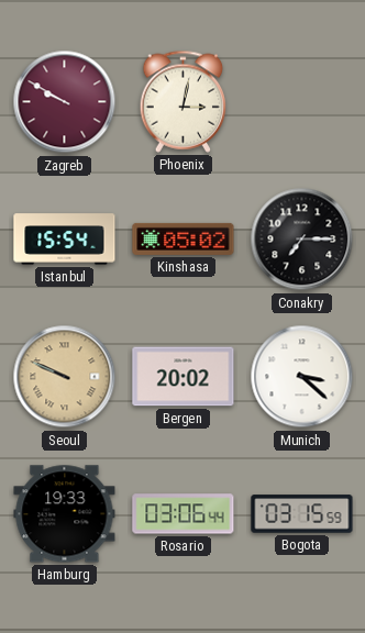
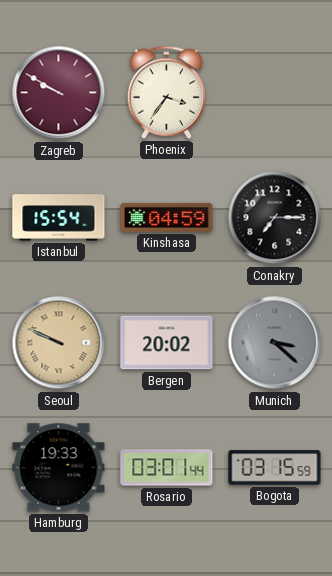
Phoenix: 3:02 -> 3:36 (167, 92)
Kinshasa: 05:02 -> 04:59 (167, 217)
Munich dial: white -> grey (275, 343)
Rosario: 03:06 -> 03:01 (167, 468)
